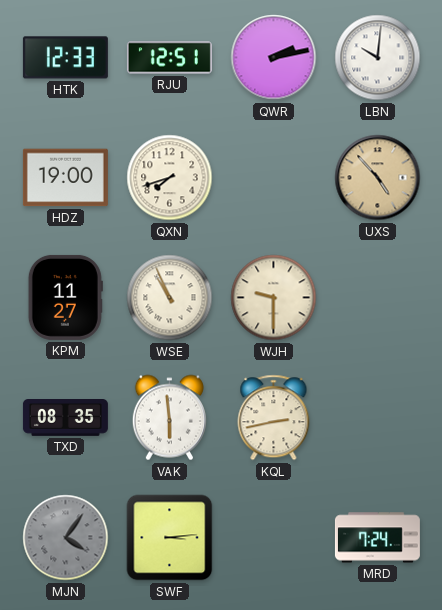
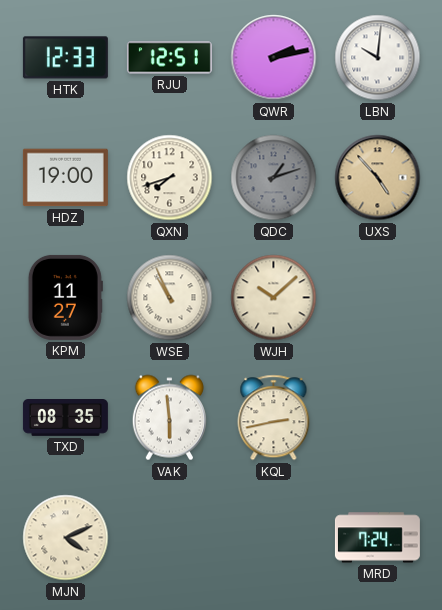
QDC: none -> 1:12 (274, 178)
WJH: 9:30 -> 10:08 (274, 298)
MJN: 4:06 -> 4:11 (66, 538)
MJN dial: grey -> cream (66, 538)
SWF: 3:14 -> none (170, 538)
